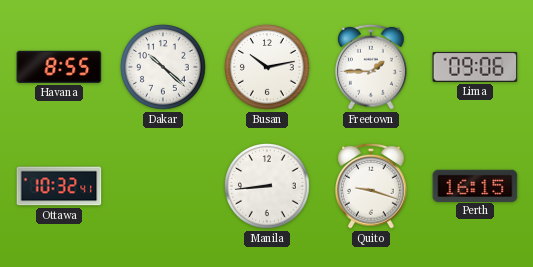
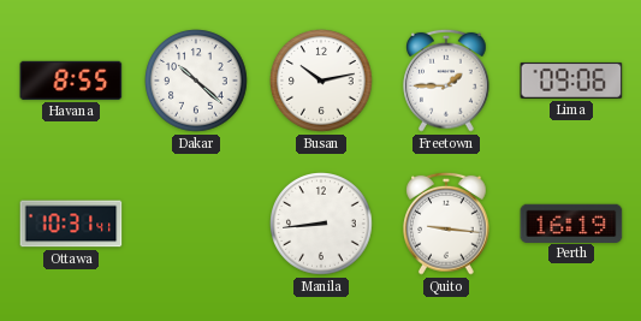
Ottawa: 10:32 -> 10:31 (71, 224)
Quito: 9:18 -> 9:16 (447, 224)
Perth: 16:15 -> 16:19 (571, 222)
